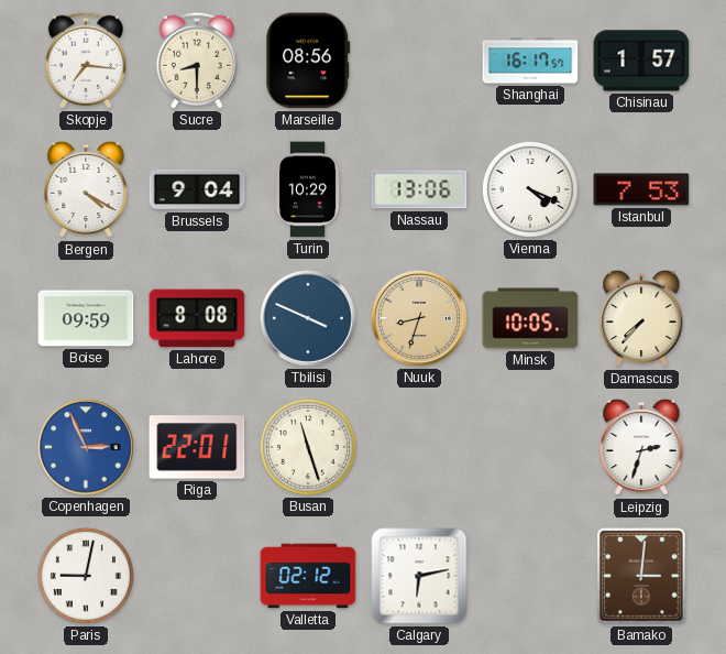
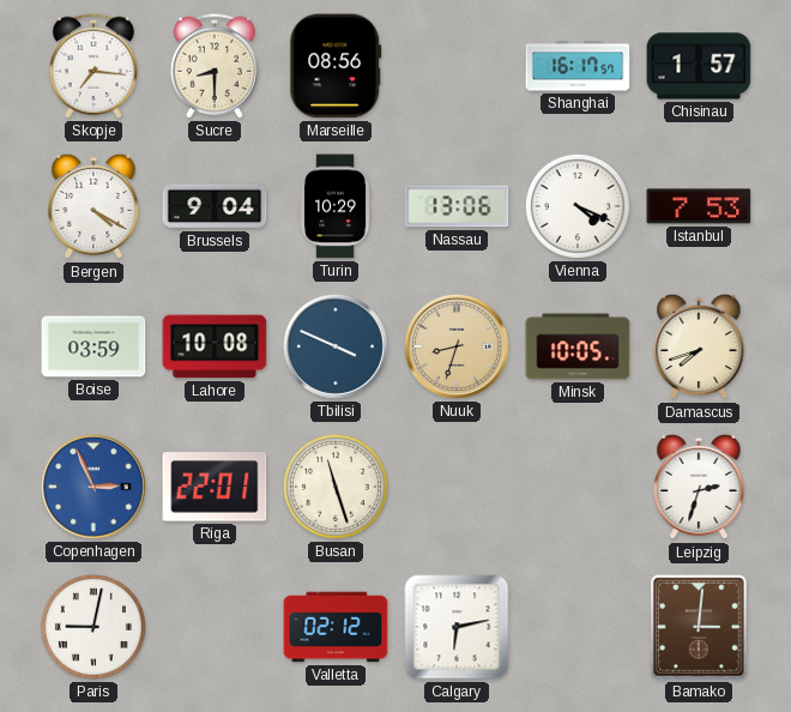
Boise: 09:59 -> 03:59 (93, 346)
Lahore: 8:08 -> 10:08 (215, 346)
Damascus: 7:37 -> 7:42 (699, 346)
